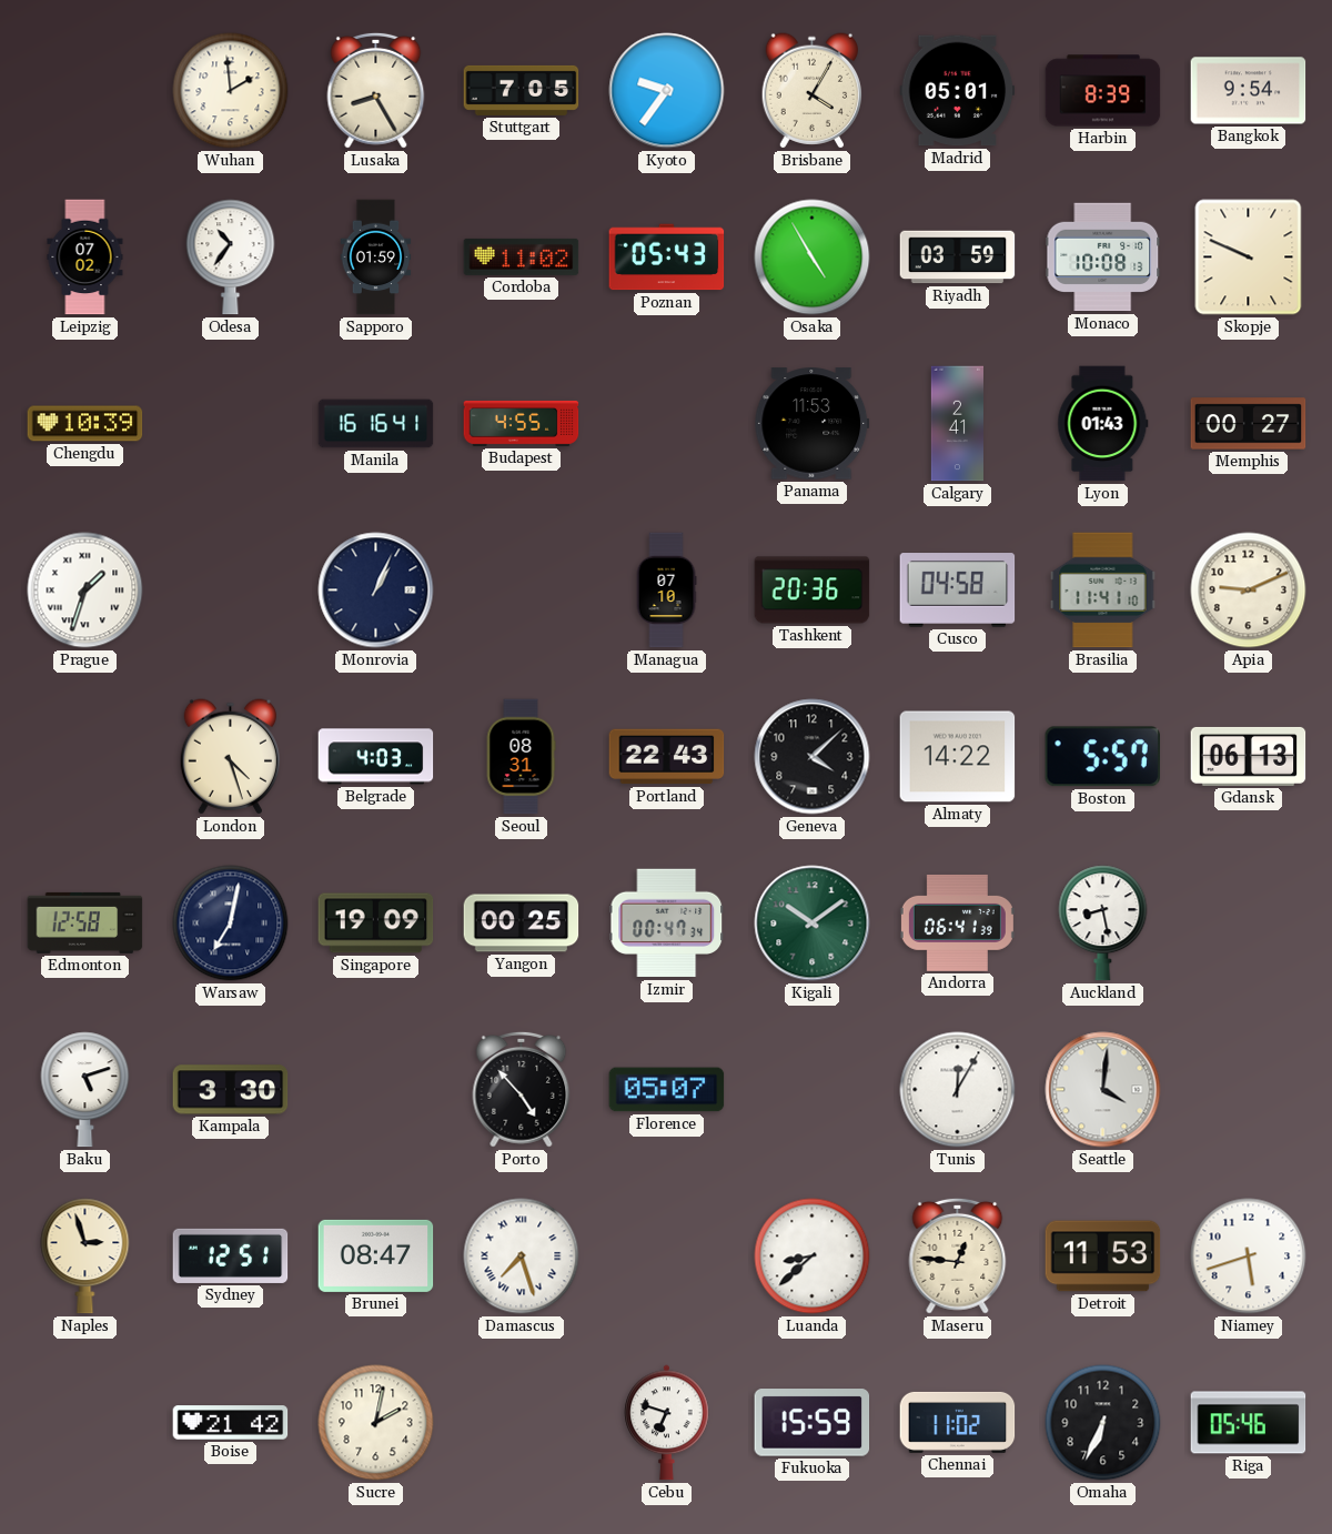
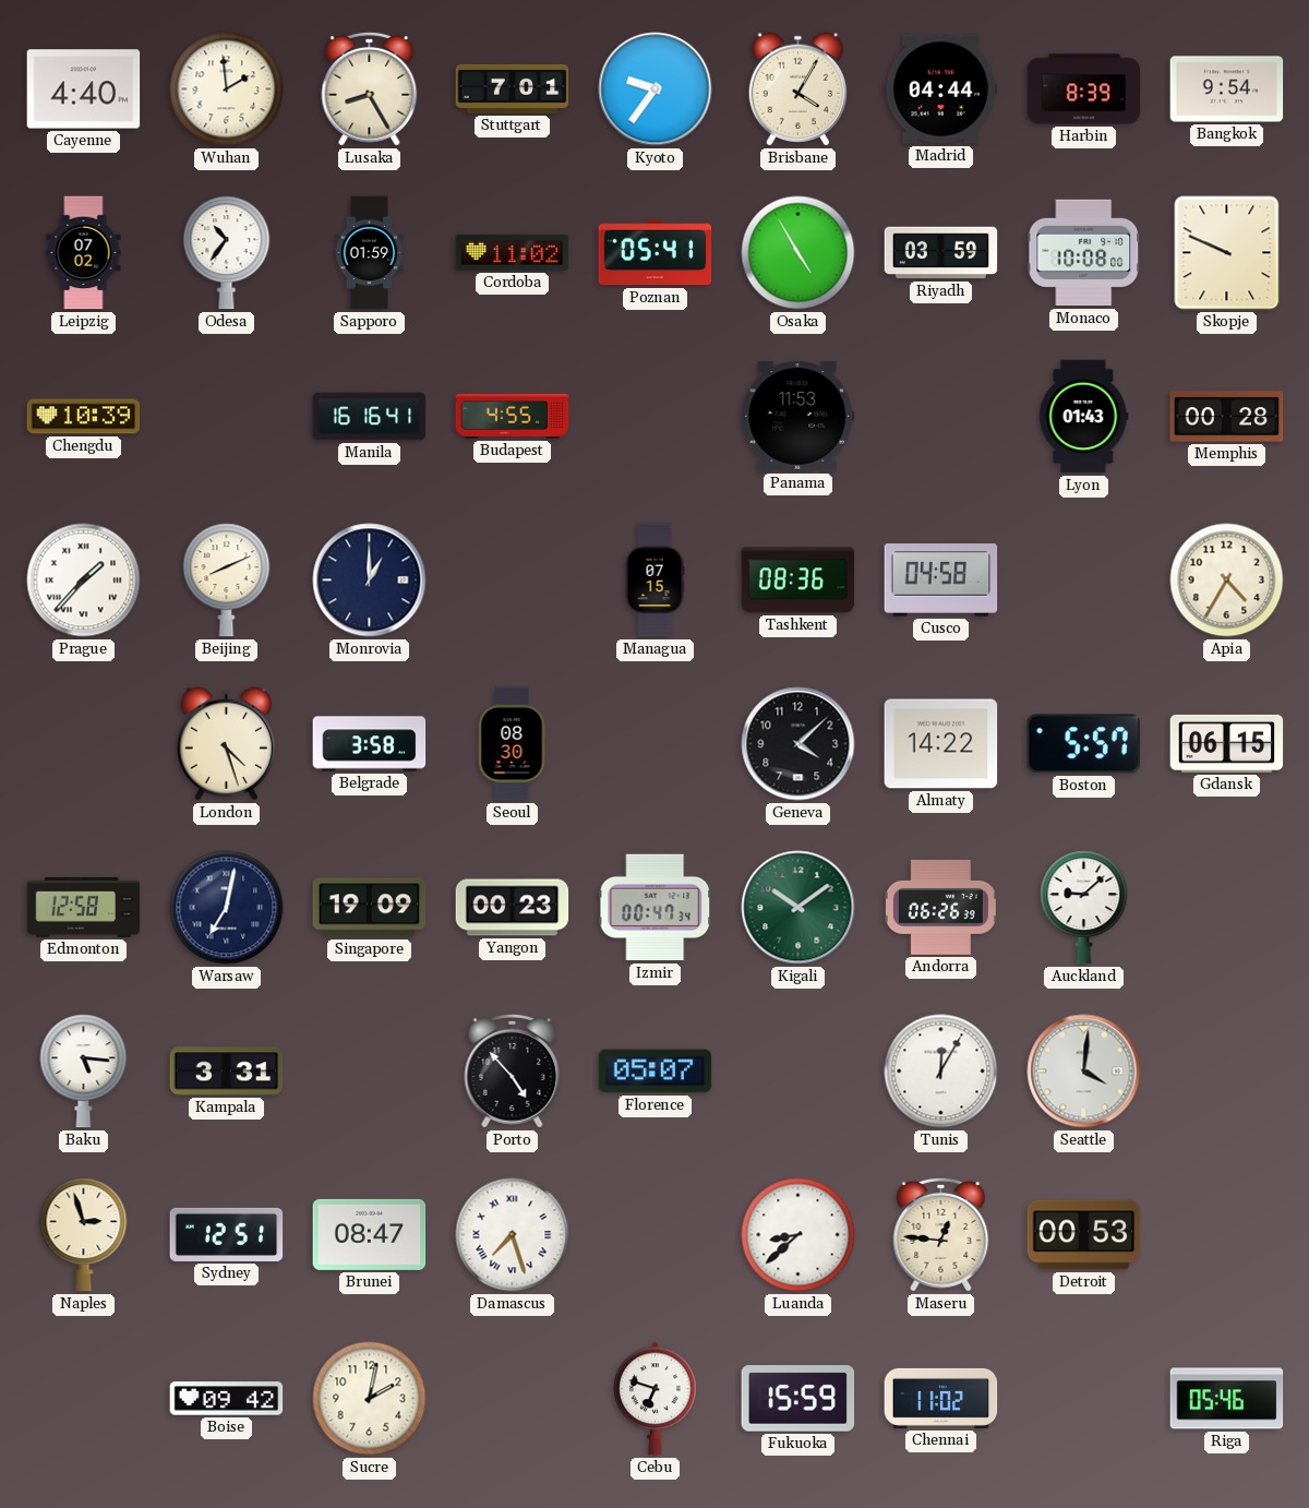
Cayenne: none -> 4:40 (84, 89)
Stuttgart: 7:05 -> 7:01 (513, 88)
Madrid: 05:01 -> 04:44 (941, 89)
Poznan: 05:43 -> 05:41 (656, 253)
Monaco: 10:08:13 -> 10:08:00 (1084, 253)
Calgary: 2:41 -> none (957, 424)
Memphis: 00:27 -> 00:28 (1227, 417)
Prague: 1:33 -> 1:37 (84, 581)
Beijing: none -> 8:11 (227, 581)
Monrovia: 1:04 -> 1:00 (370, 581)
Managua: 07:10 -> 07:15 (654, 581)
Tashkent: 20:36 -> 08:36 (798, 581)
Brasilia: 11:41 -> none (1103, 591)
Apia: 9:11 -> 4:35 (1227, 581)
Belgrade: 4:03 -> 3:58 (370, 744)
Seoul: 08:31 -> 08:30 (512, 744)
Portland: 22:43 -> none (667, 757)
Gdansk: 06:13 -> 06:15 (1227, 743)
Yangon: 00:25 -> 00:23 (513, 908)
Andorra: 06:41 -> 06:26 (940, 907)
Auckland: 8:28 -> 9:08 (1084, 908)
Baku: 5:12 -> 5:16 (84, 1072)
Kampala: 3:30 -> 3:31 (227, 1072)
Detroit: 11:53 -> 00:53 (1084, 1235)
Niamey: 5:42 -> none (1249, 1257)
Boise: 21:42 -> 09:42 (227, 1399)
Omaha: 6:34 -> none (1103, 1423)
